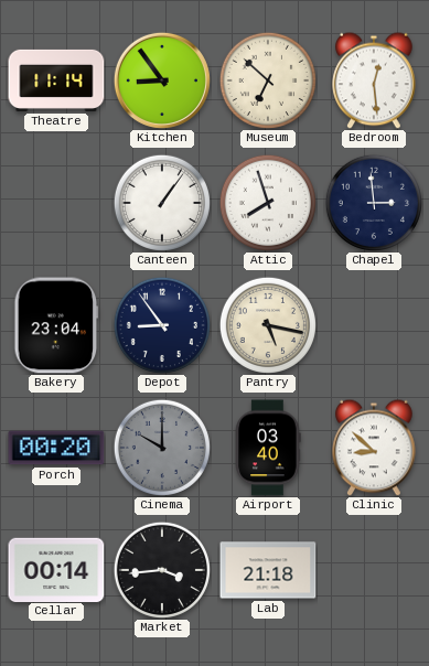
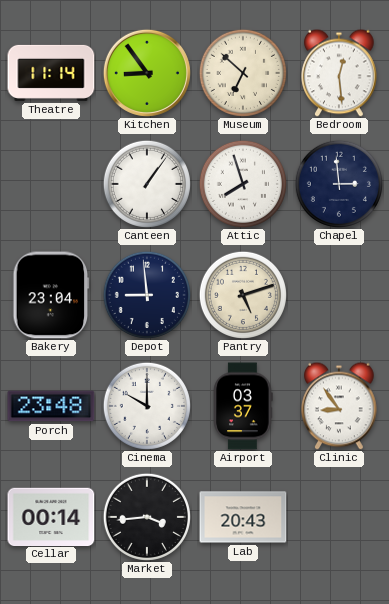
Depot: 8:54 -> 8:59 (147, 295)
Pantry: 5:17 -> 5:12 (243, 295)
Porch: 00:20 -> 23:48 (51, 406)
Cinema dial: grey -> white (147, 406)
Airport: 03:40 -> 03:37 (243, 406)
Clinic: 8:52 -> 8:54 (339, 406)
Lab: 21:18 -> 20:43 (243, 517)
